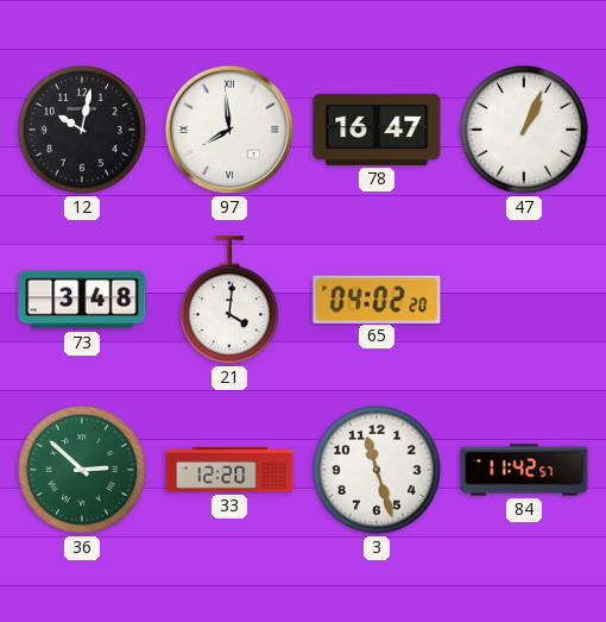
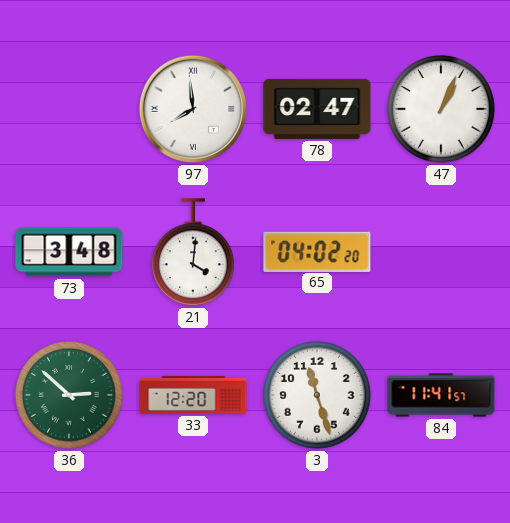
12: 10:02 -> none (83, 131)
78: 16:47 -> 02:47 (317, 109)
84: 11:42 -> 11:41 (441, 395)
